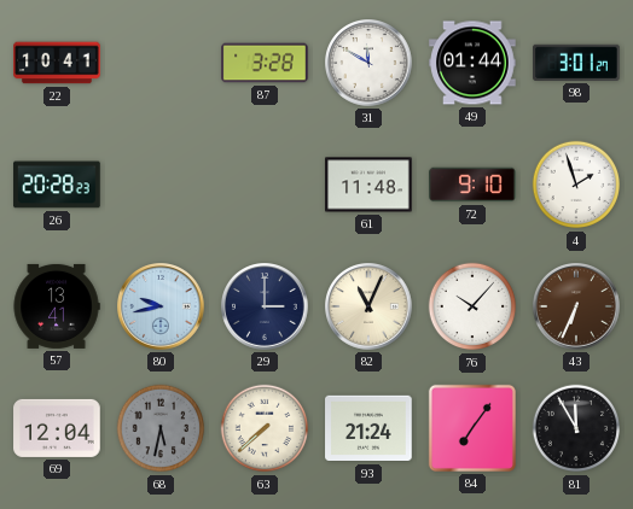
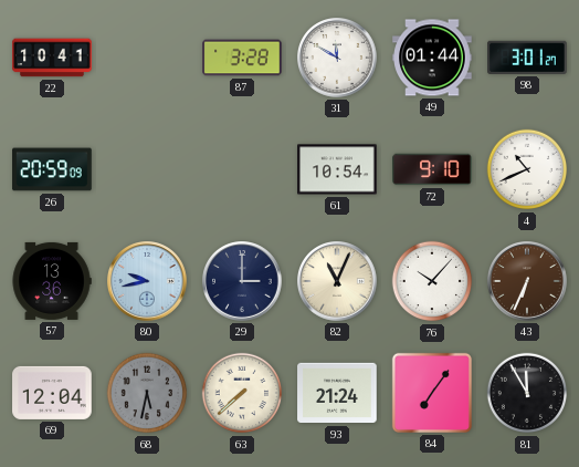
26: 20:28 -> 20:59 (52, 169)
61: 11:48 -> 10:54 (337, 169)
4: 1:57 -> 10:41 (527, 169)
57: 13:41 -> 13:36 (52, 281)
